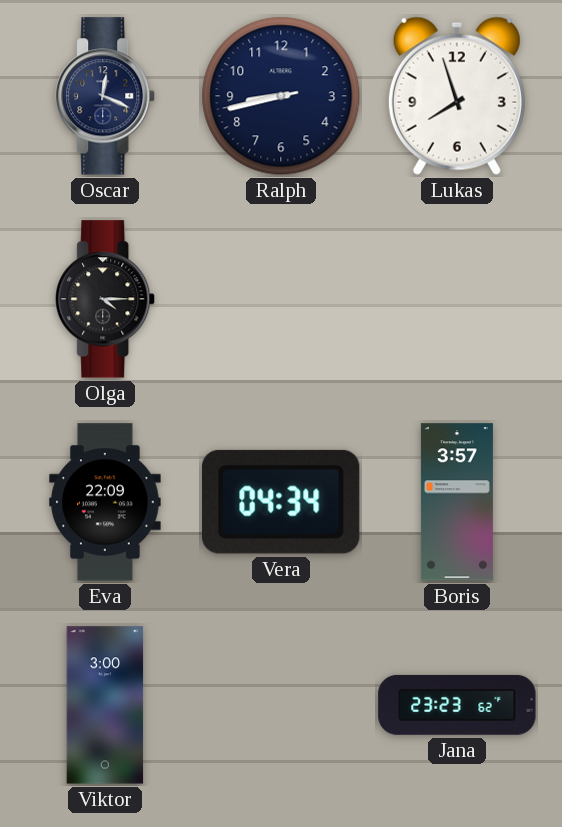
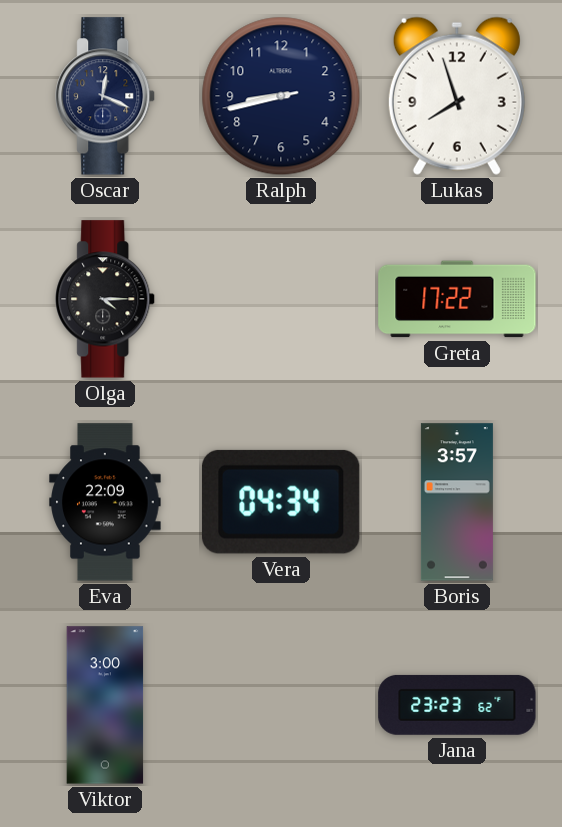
Greta: none -> 17:22 (457, 299)
